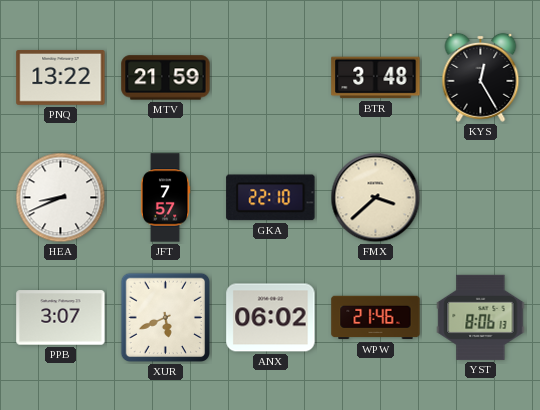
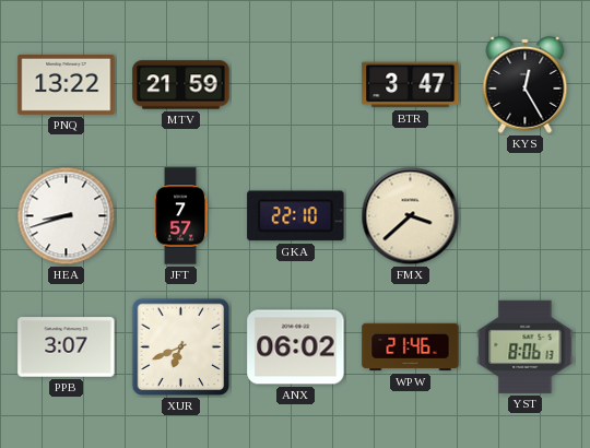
BTR: 3:48 -> 3:47 (411, 85)
HEA: 8:41 -> 8:42 (67, 216)
XUR: 5:41 -> 6:41 (181, 347)
